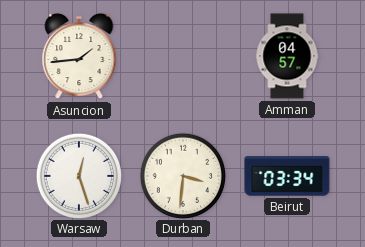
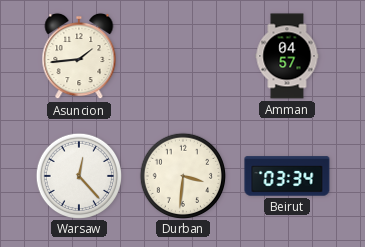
Warsaw: 12:27 -> 12:23 (78, 175)
